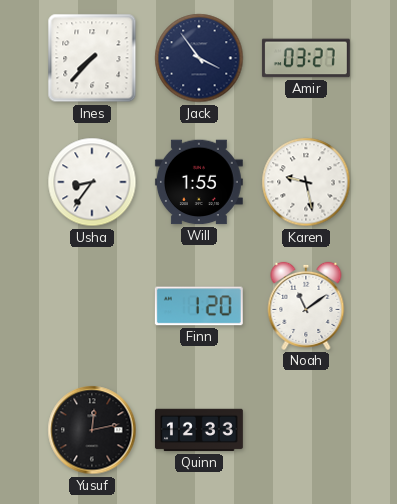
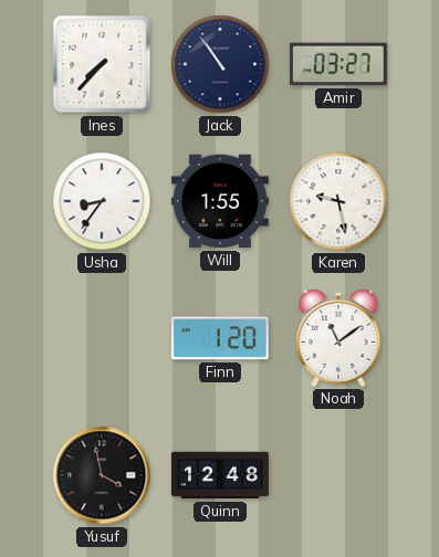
Jack: 3:54 -> 10:54 (220, 64)
Yusuf: 12:13 -> 3:58 (102, 475)
Quinn: 12:33 -> 12:48 (220, 475)
